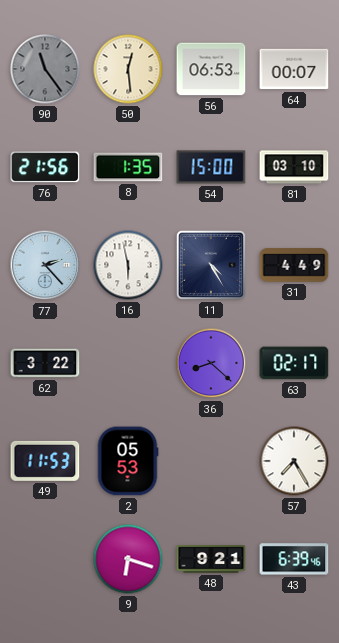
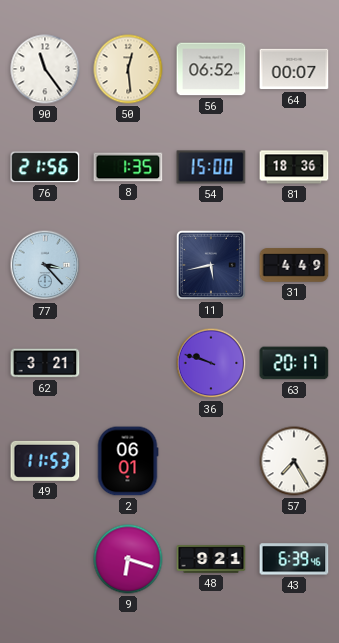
90 dial: grey -> white (45, 69)
56: 06:53 -> 06:52 (211, 69)
81: 03:10 -> 18:36 (294, 167)
77: 2:23 -> 3:23 (45, 265)
16: 5:58 -> none (128, 265)
11: 4:25 -> 5:43 (211, 265)
62: 3:22 -> 3:21 (45, 363)
36: 8:22 -> 9:48 (211, 363)
63: 02:17 -> 20:17 (294, 363)
2: 05:53 -> 06:01 (128, 461)
